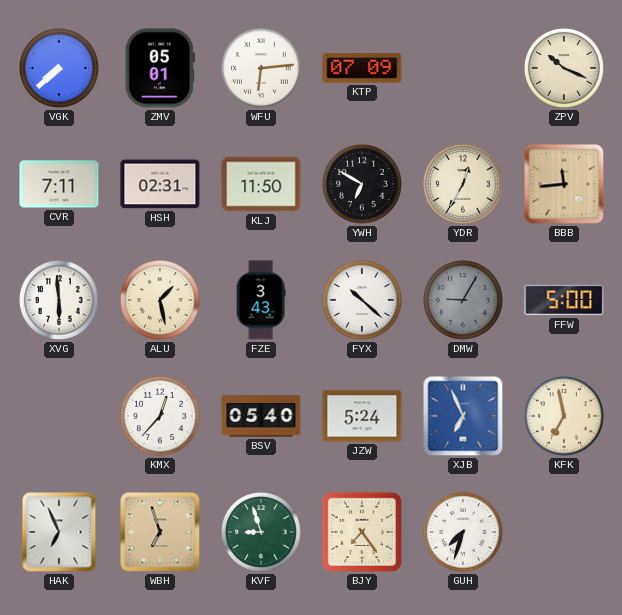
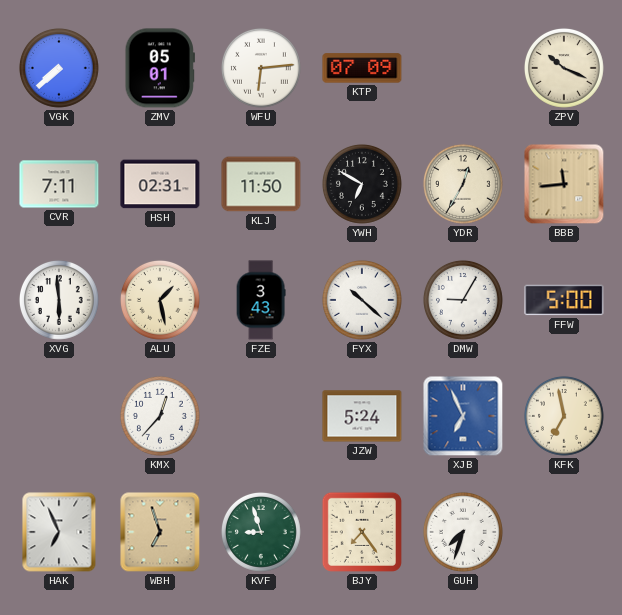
DMW dial: grey -> white (463, 300)
BSV: 05:40 -> none (261, 416)
